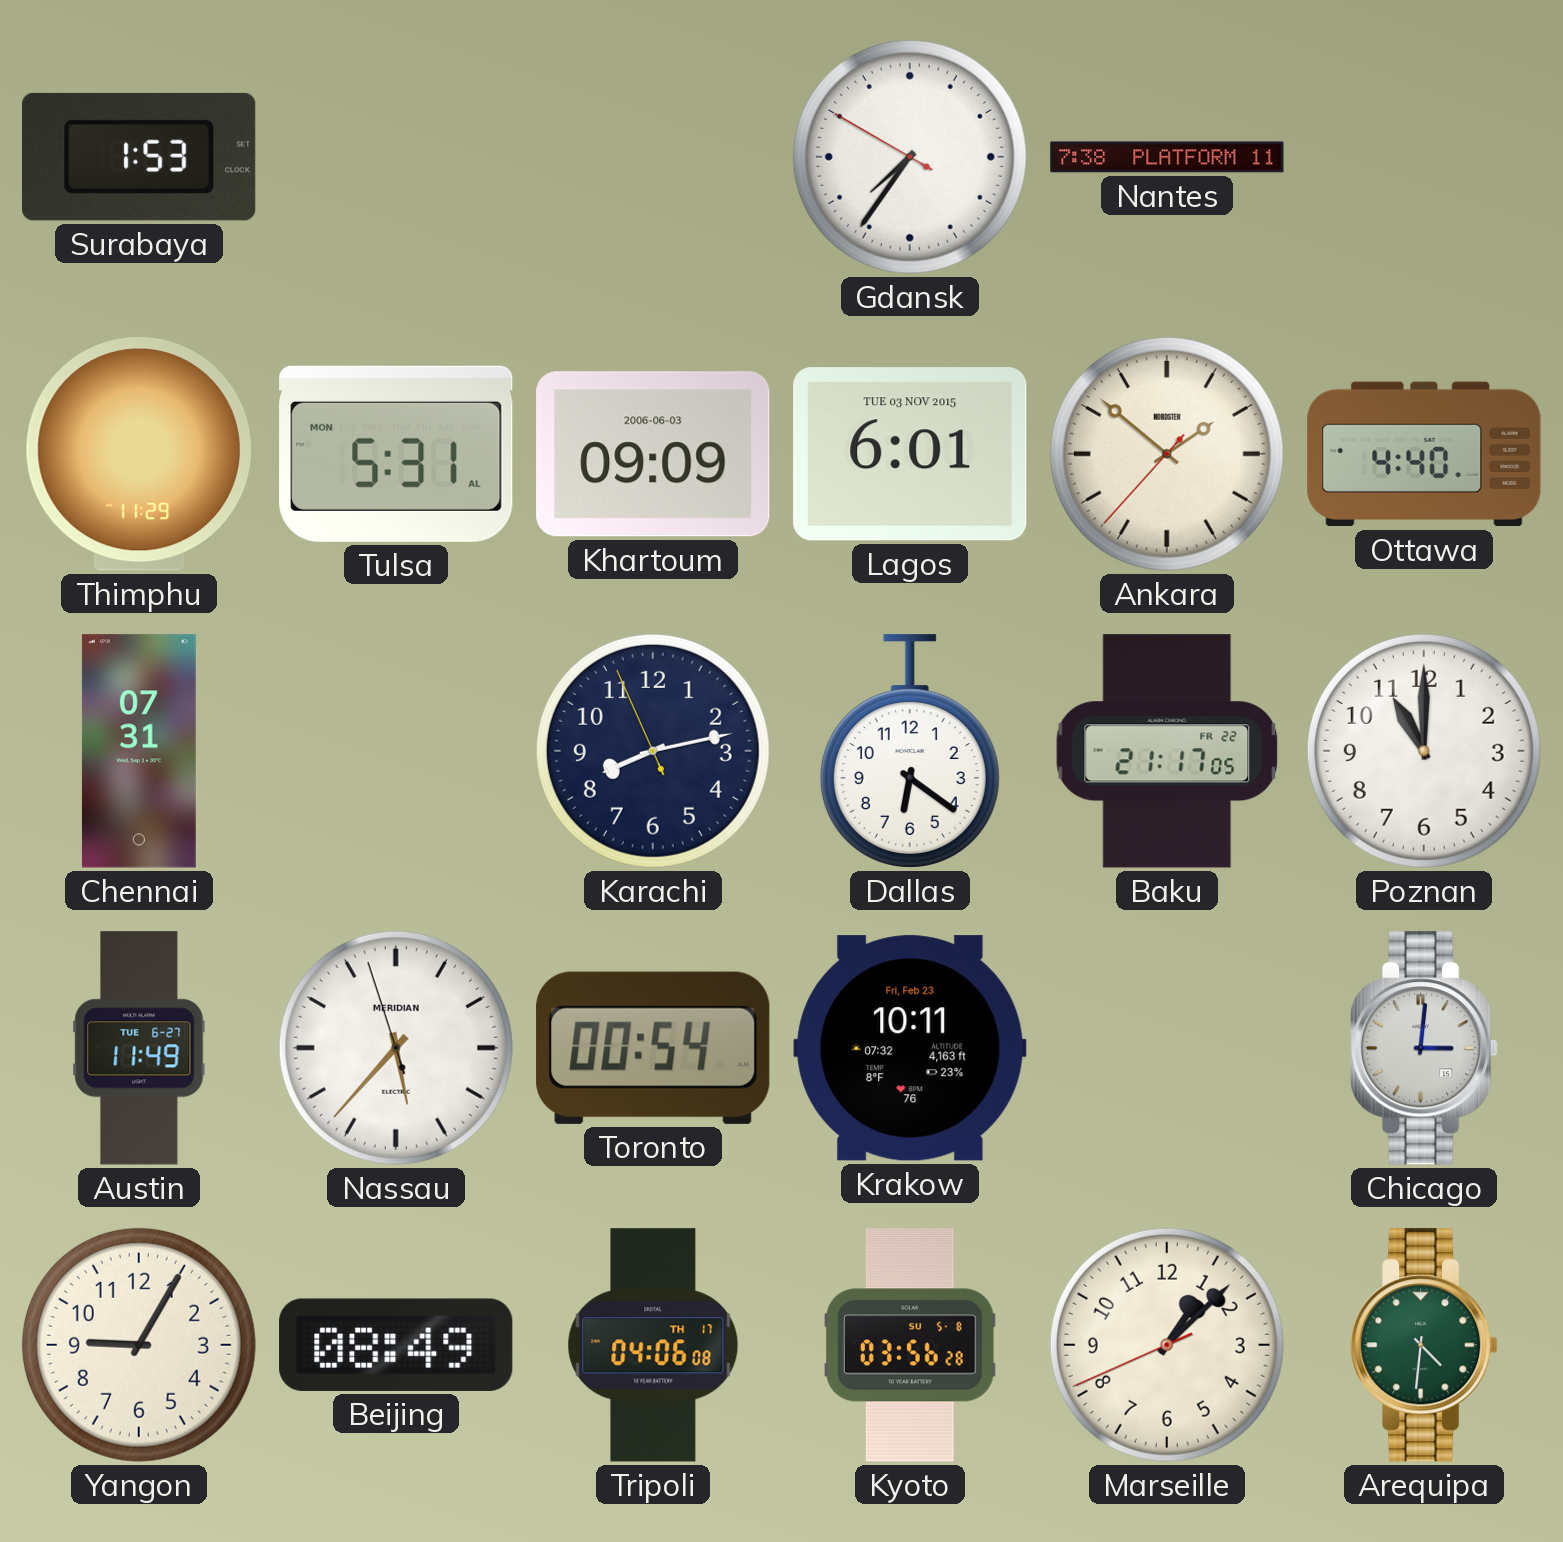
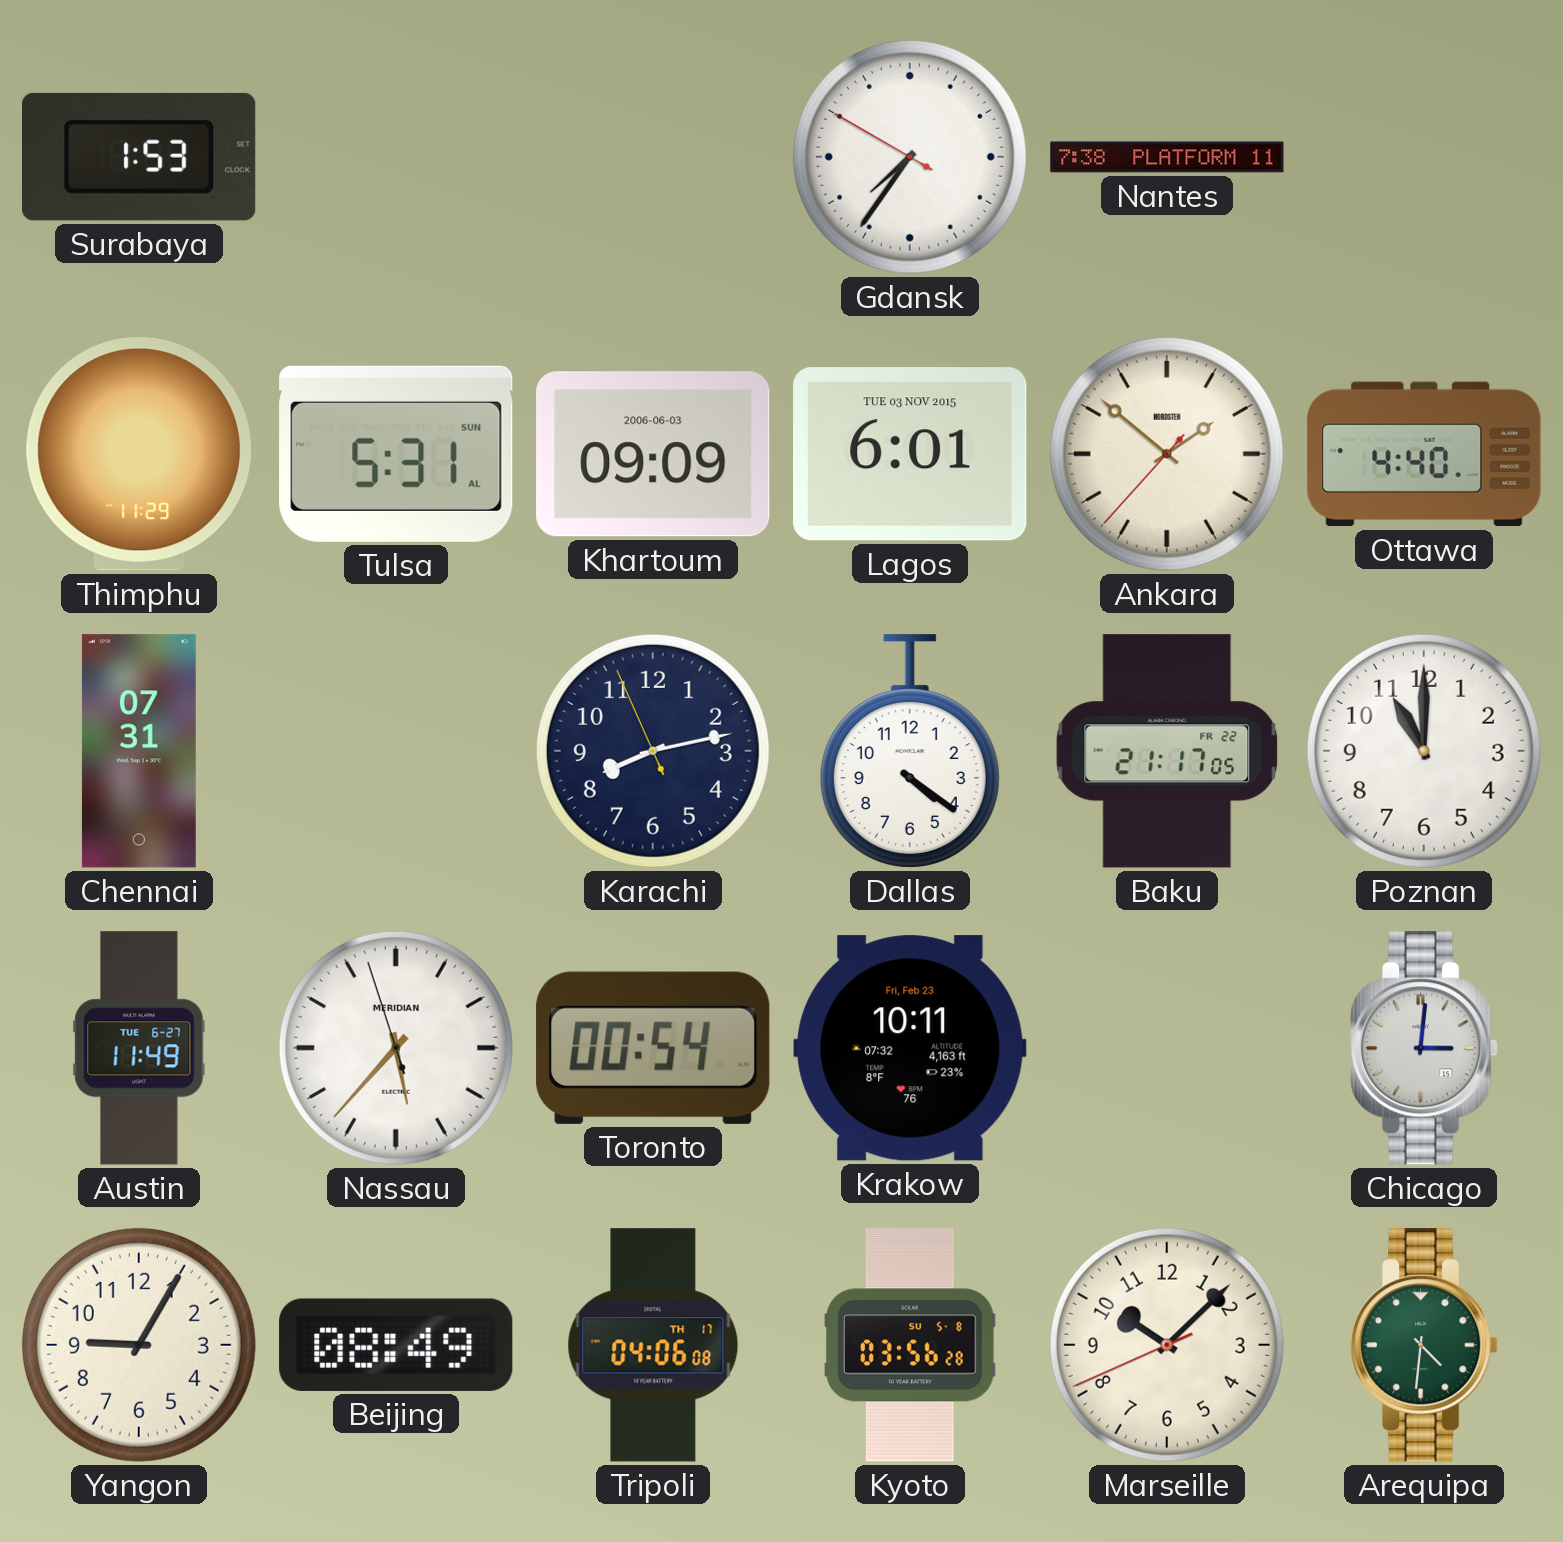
Tulsa date: MON -> SUN (396, 454)
Dallas: 6:21 -> 4:21 (910, 751)
Marseille: 1:07 -> 10:07 (1167, 1345)
